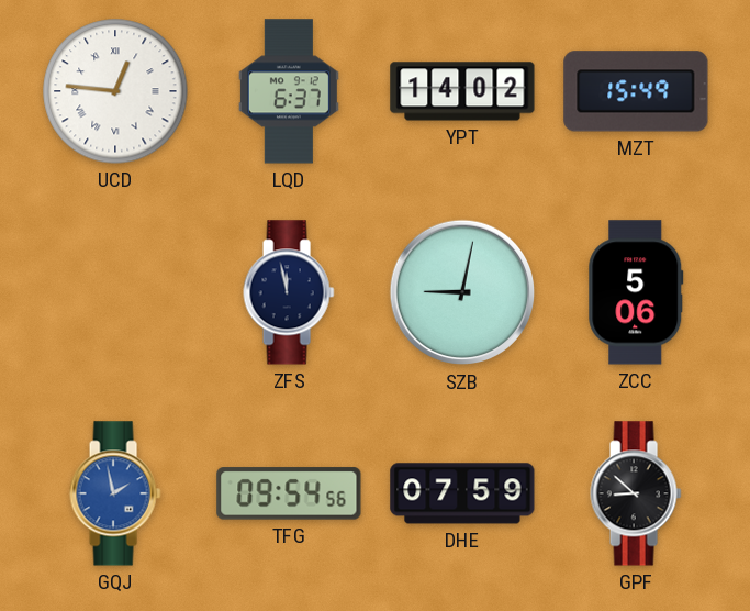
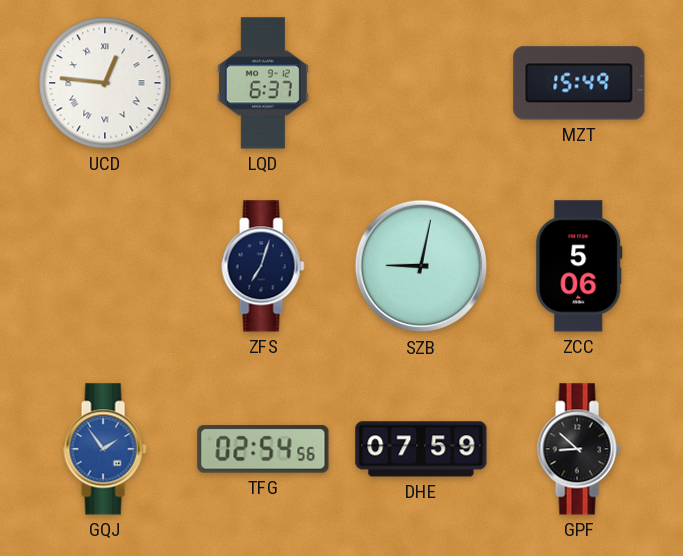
YPT: 14:02 -> none (462, 91)
ZFS: 11:58 -> 7:03 (263, 266)
GQJ: 1:58 -> 1:54 (105, 449)
TFG: 09:54 -> 02:54 (263, 449)
